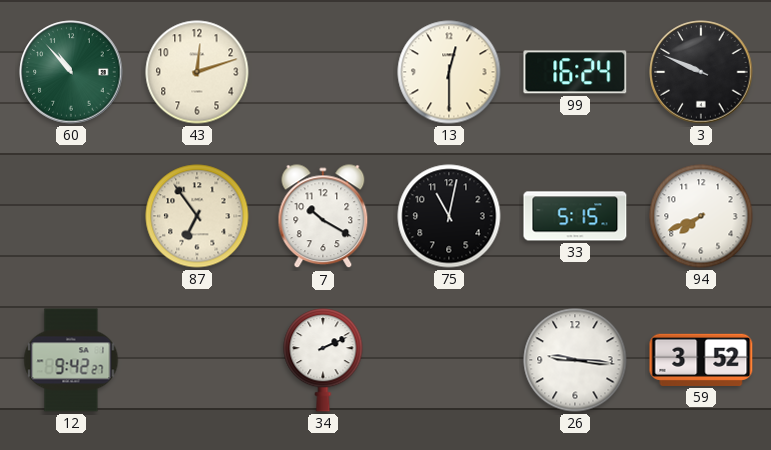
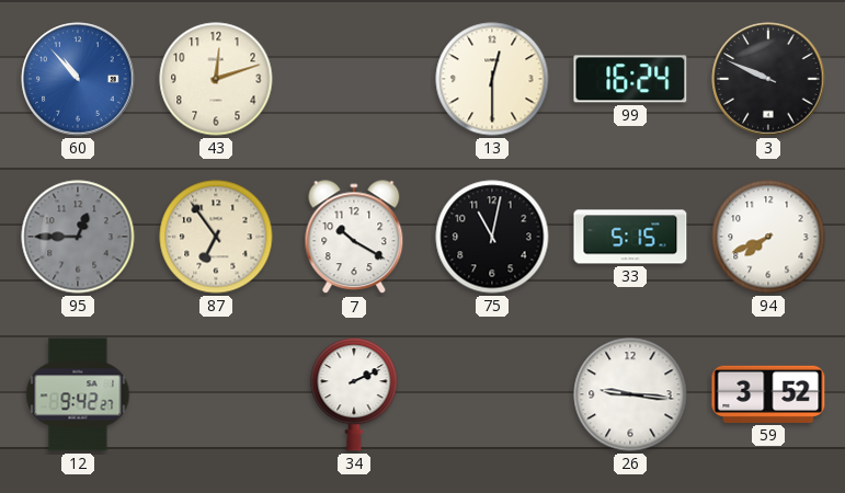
60 dial: green -> blue (78, 79)
95: none -> 12:45 (78, 237)
